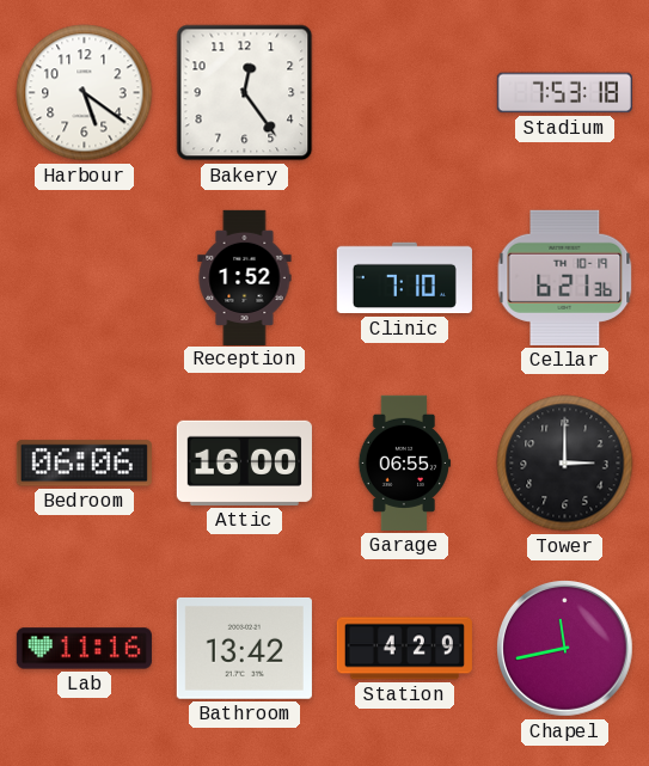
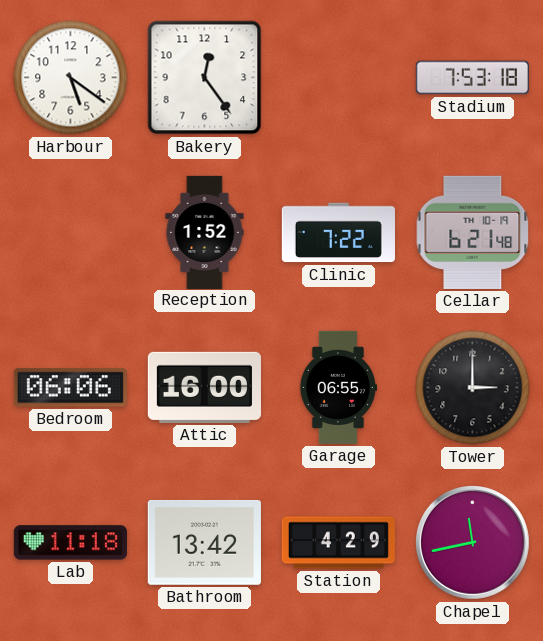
Clinic: 7:10 -> 7:22 (338, 233)
Cellar: 6:21:36 -> 6:21:48 (473, 232)
Lab: 11:16 -> 11:18 (70, 543)
